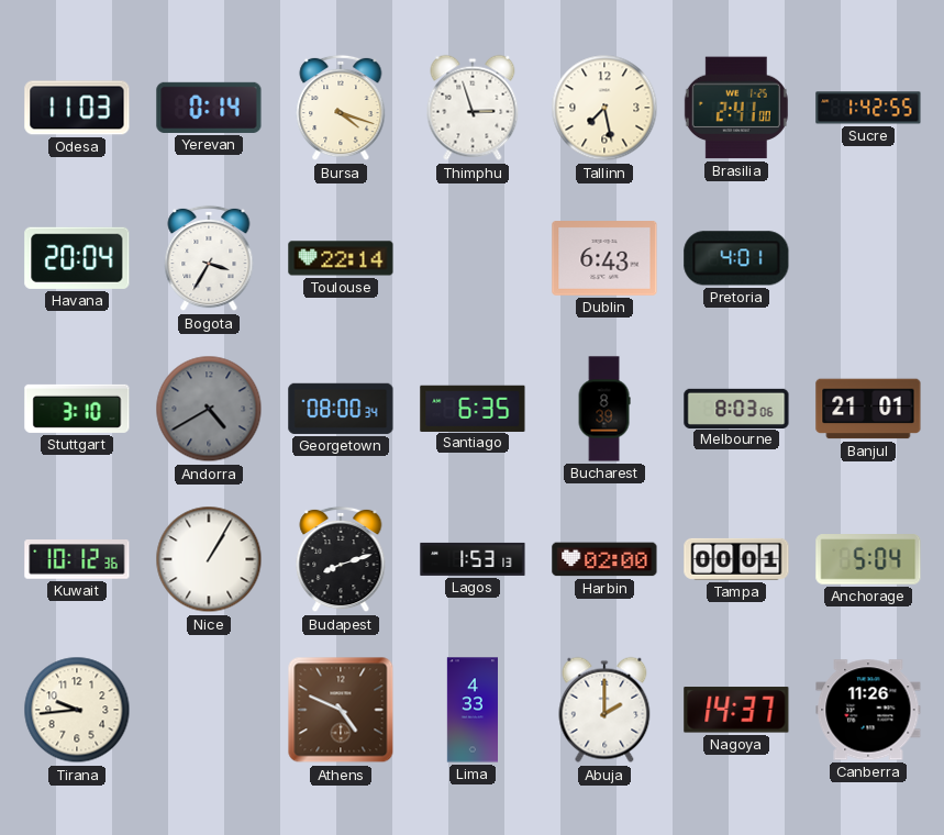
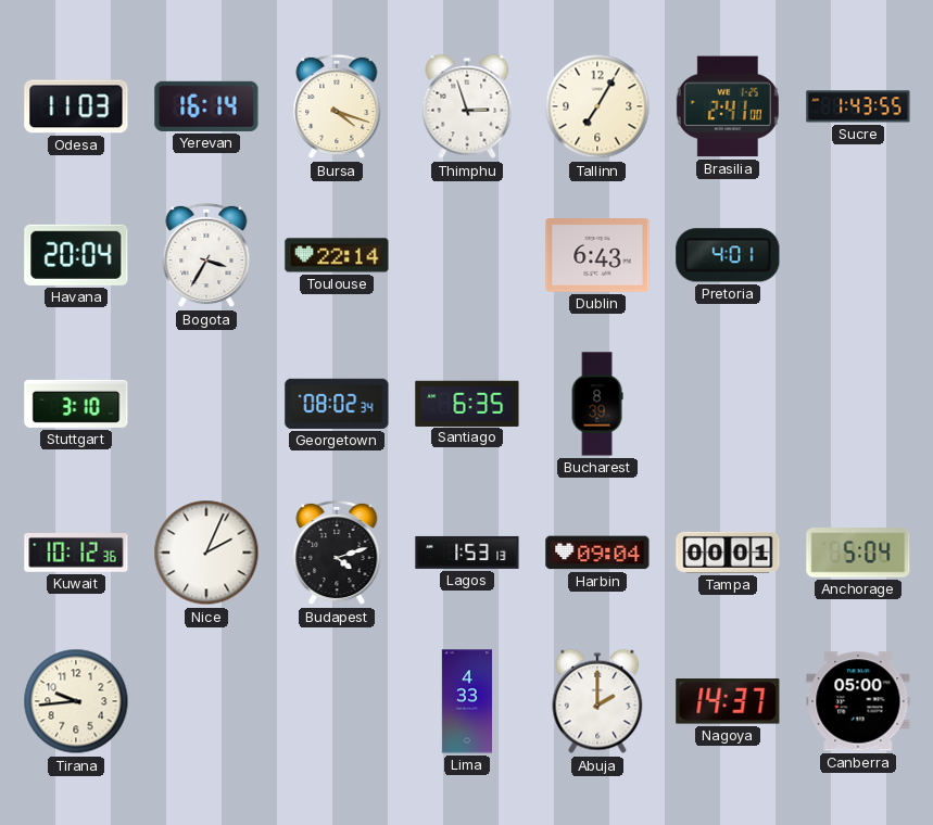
Yerevan: 0:14 -> 16:14 (206, 106)
Tallinn: 7:28 -> 7:05 (597, 106)
Sucre: 1:42 -> 1:43 (858, 106)
Andorra: 4:40 -> none (209, 409)
Georgetown: 08:00 -> 08:02 (337, 404)
Melbourne: 8:03 -> none (736, 408)
Banjul: 21:01 -> none (868, 409)
Nice: 1:05 -> 2:04 (206, 553)
Budapest: 8:12 -> 4:12 (337, 553)
Harbin: 02:00 -> 09:04 (597, 553)
Athens: 4:49 -> none (341, 710)
Canberra: 11:26 -> 05:00 (858, 701)
